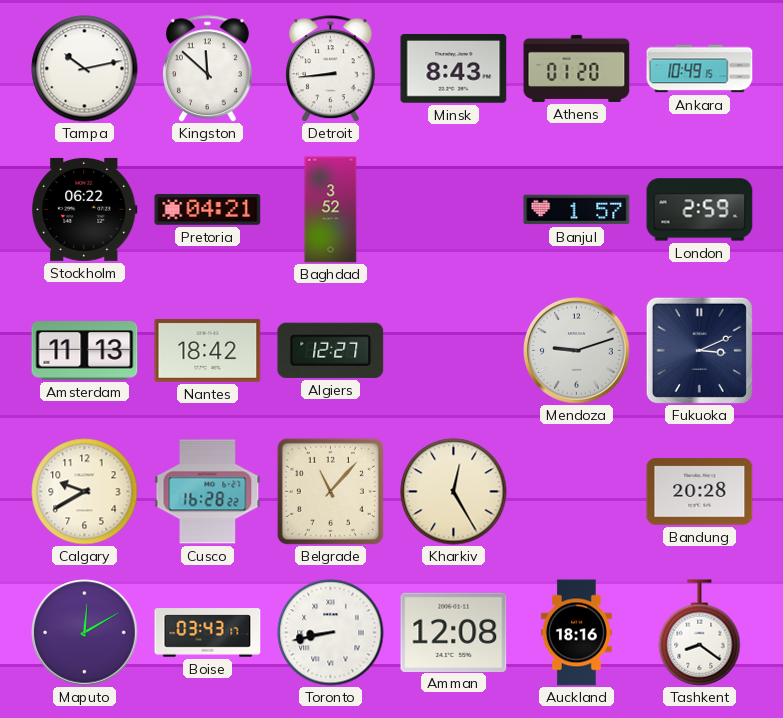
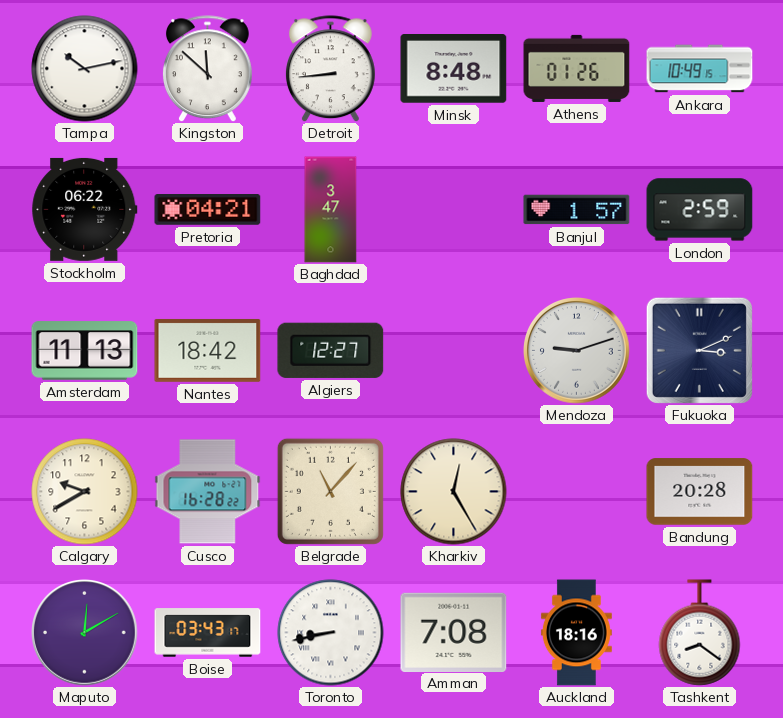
Minsk: 8:43 -> 8:48 (454, 69)
Athens: 01:20 -> 01:26 (577, 68)
Baghdad: 3:52 -> 3:47 (331, 210)
Amman: 12:08 -> 7:08 (454, 632)
